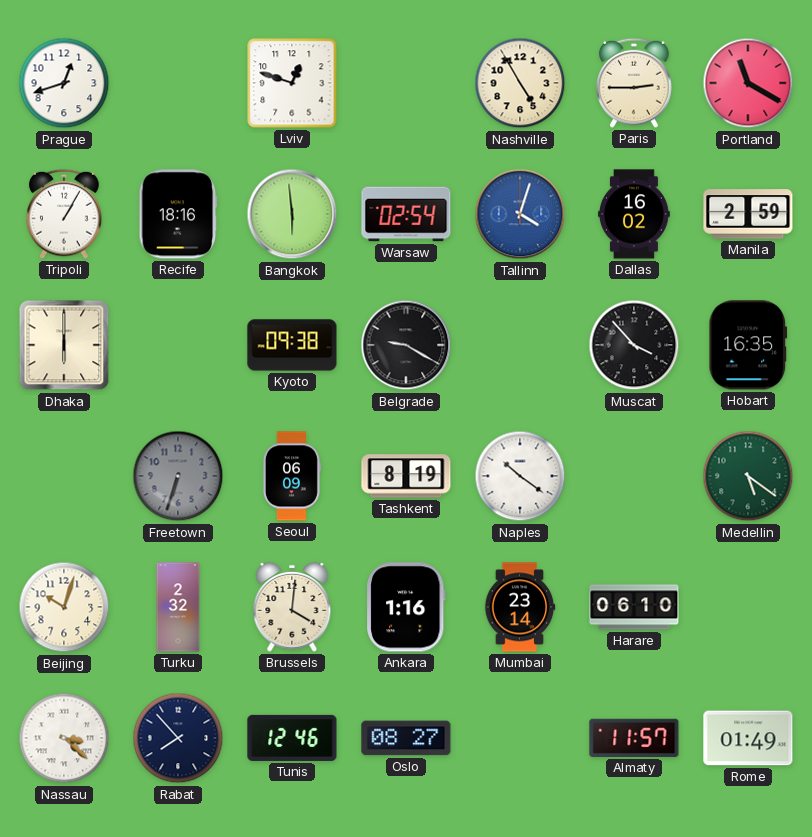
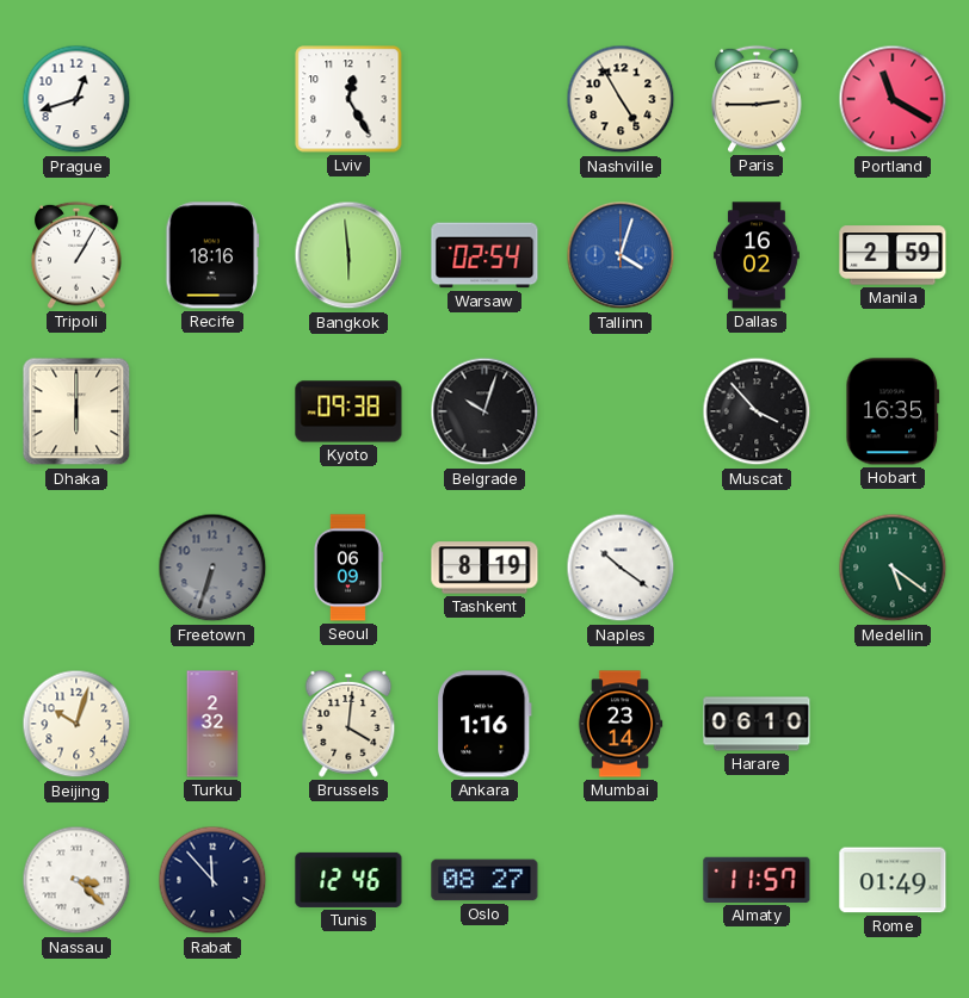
Lviv: 12:48 -> 12:25 (348, 99)
Belgrade: 9:20 -> 10:03 (484, 411)
Rabat: 7:53 -> 11:53 (212, 880)
